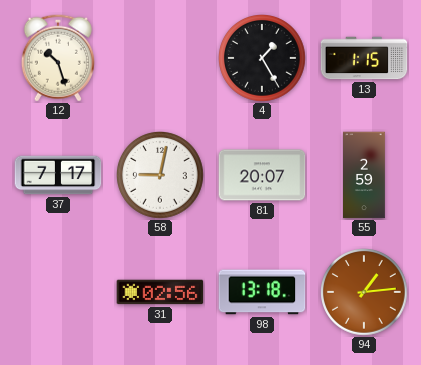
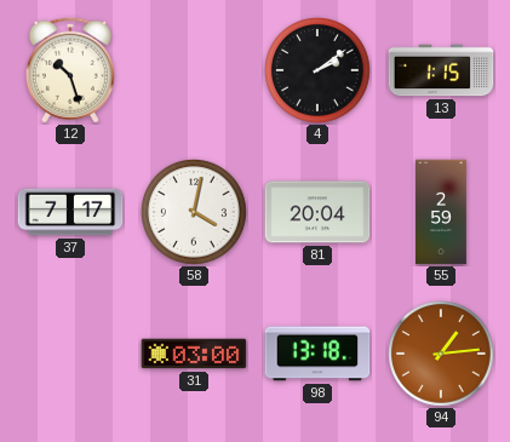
4: 1:25 -> 2:09 (319, 71)
58: 9:02 -> 4:02 (195, 213)
81: 20:07 -> 20:04 (317, 212)
31: 02:56 -> 03:00 (194, 354)
